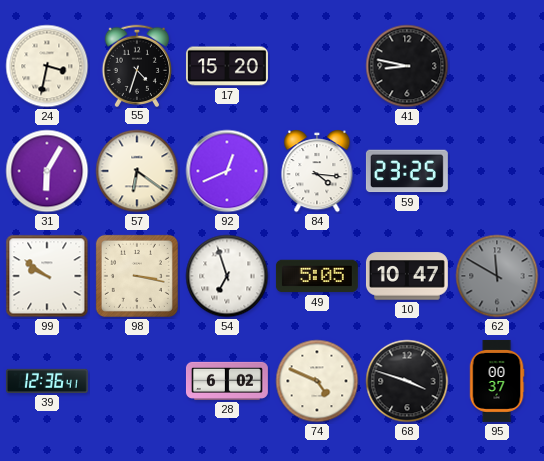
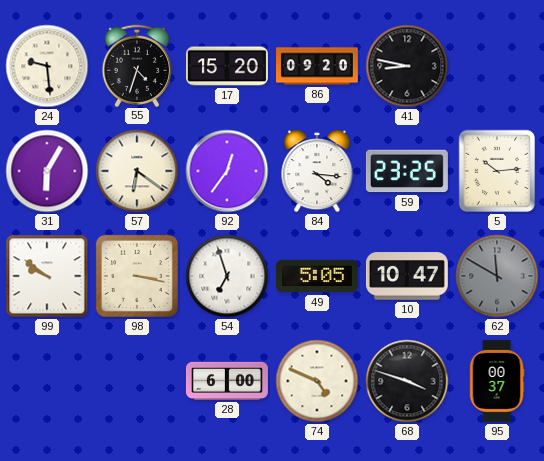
24: 3:32 -> 9:29 (47, 66)
86: none -> 09:20 (318, 66)
92: 12:41 -> 12:36 (227, 171)
5: none -> 10:14 (497, 171)
39: 12:36 -> none (47, 381)
28: 6:02 -> 6:00 (227, 381)
